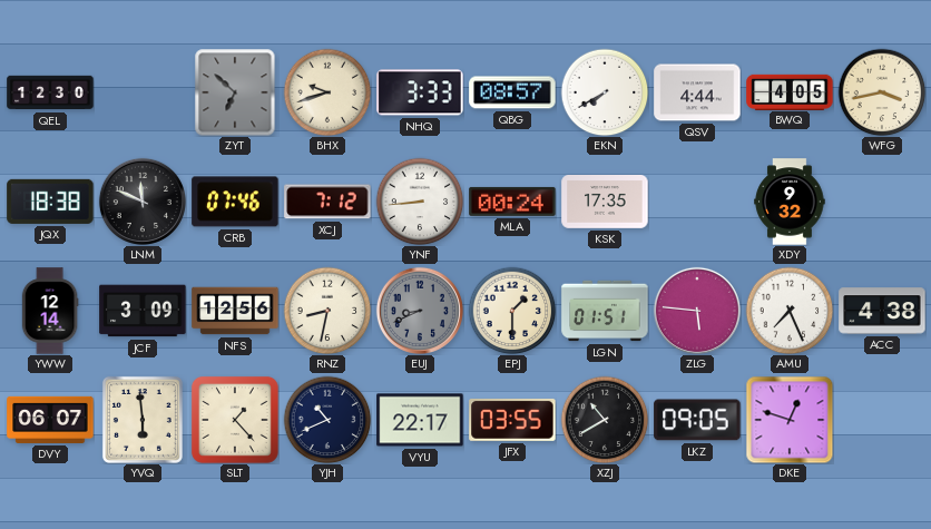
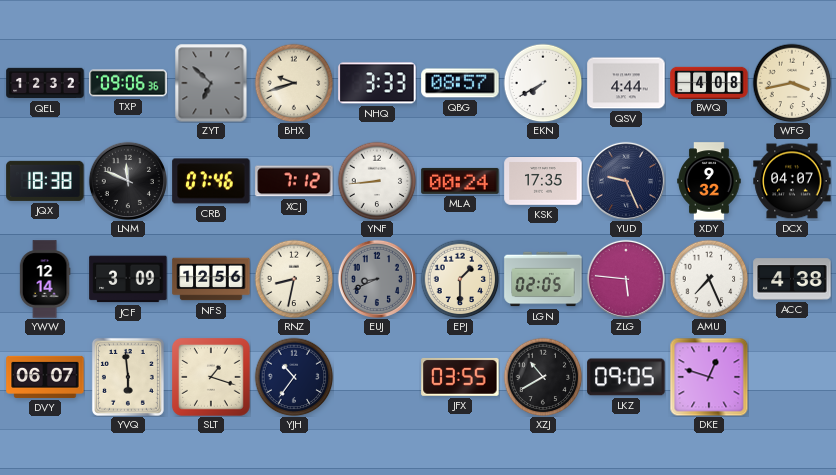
QEL: 12:30 -> 12:32 (45, 83)
TXP: none -> 09:06 (128, 83)
BWQ: 4:05 -> 4:08 (709, 82)
YUD: none -> 9:26 (626, 181)
DCX: none -> 04:07 (792, 181)
LGN: 01:51 -> 02:05 (543, 279)
SLT: 1:23 -> 1:18 (211, 377)
YJH: 10:41 -> 10:36 (294, 377)
VYU: 22:17 -> none (420, 420)
